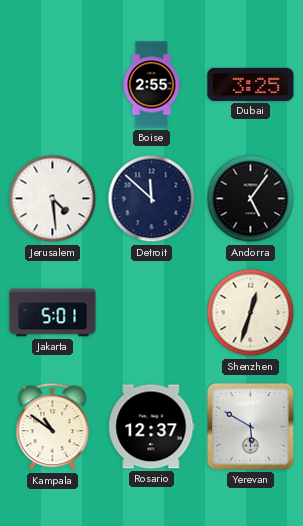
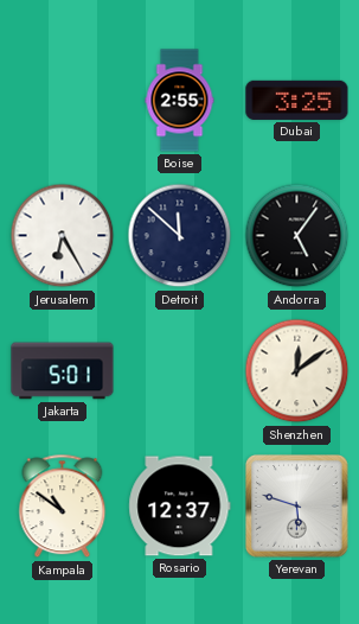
Jerusalem: 4:29 -> 6:25 (63, 236)
Shenzhen: 12:33 -> 12:09 (297, 371)
Yerevan: 5:50 -> 5:48 (297, 507)
